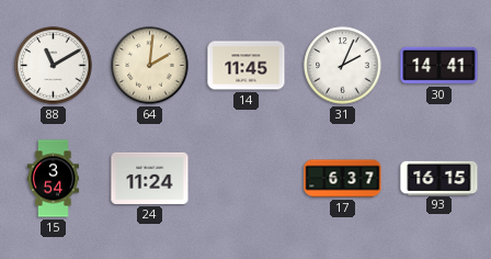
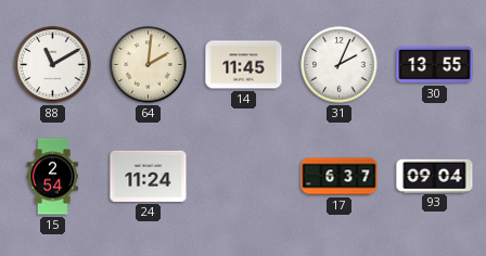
30: 14:41 -> 13:55 (435, 65)
15: 3:54 -> 2:54 (52, 177)
93: 16:15 -> 09:04 (435, 176)
